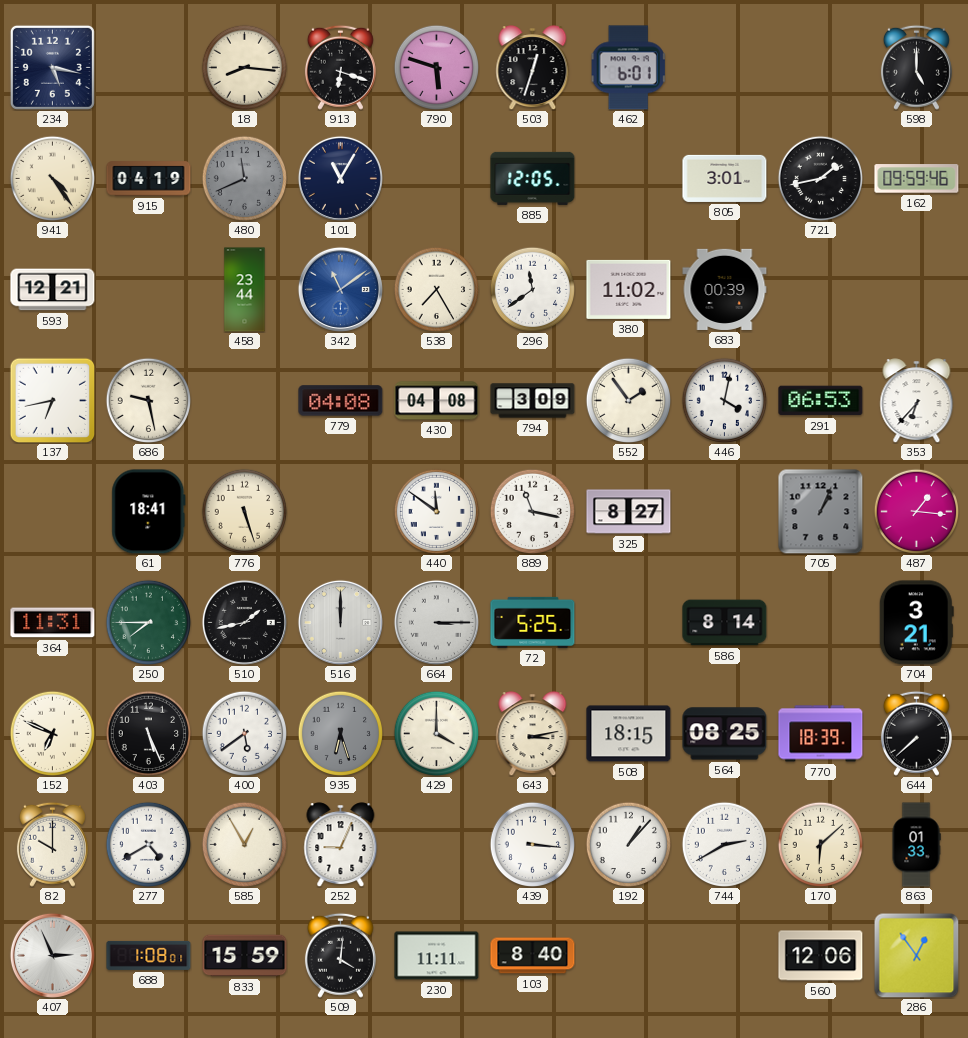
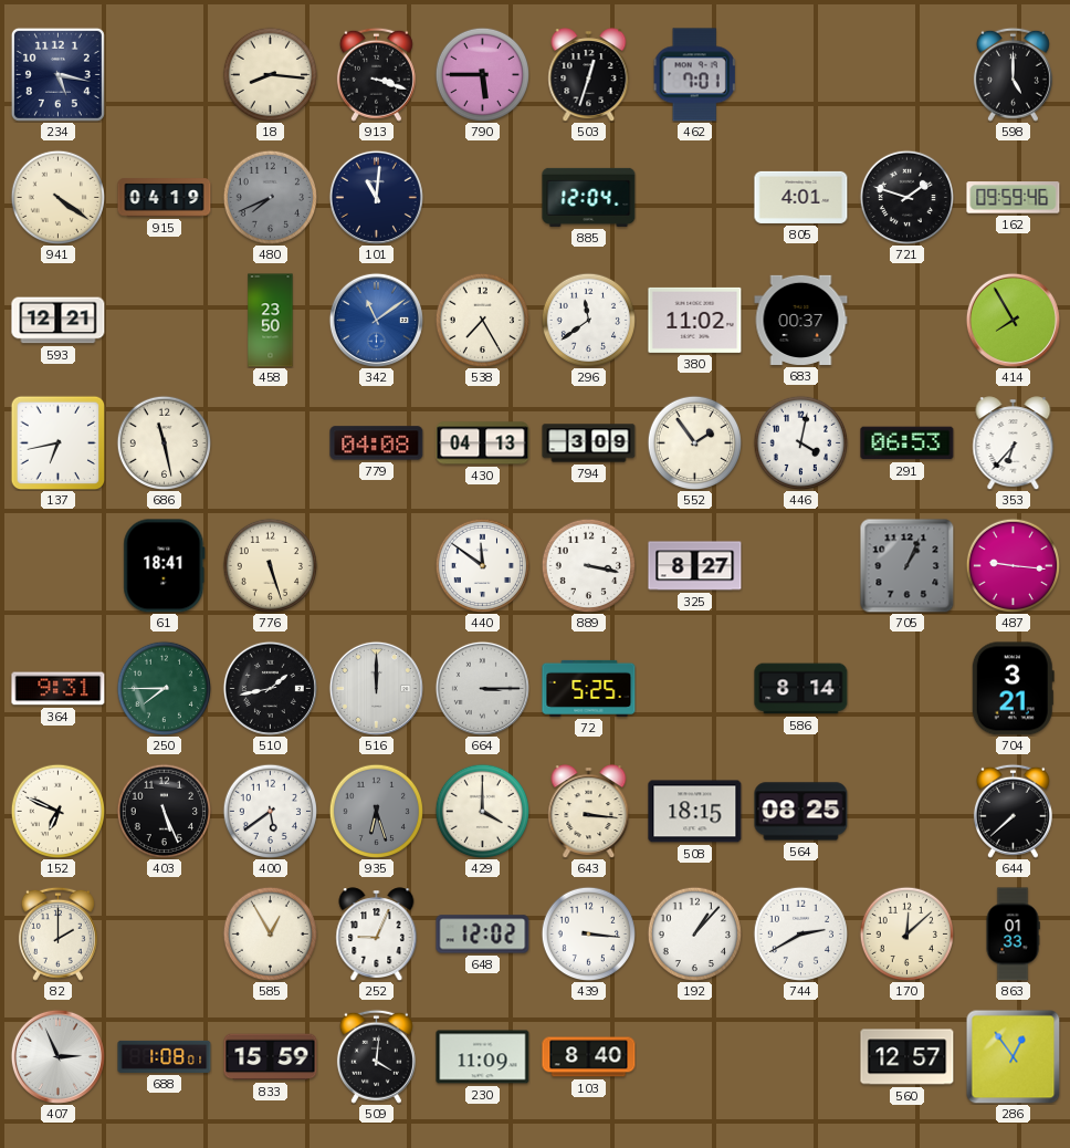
913: 6:18 -> 3:18 (376, 74)
790: 5:48 -> 5:45 (482, 74)
462: 6:01 -> 7:01 (694, 75)
941: 4:24 -> 4:21 (57, 197)
480: 11:41 -> 7:41 (270, 197)
101: 11:05 -> 11:01 (376, 197)
885: 12:05 -> 12:04 (589, 197)
805: 3:01 -> 4:01 (801, 197)
721: 1:43 -> 1:48 (906, 197)
458: 23:44 -> 23:50 (271, 321)
683: 00:39 -> 00:37 (801, 320)
414: none -> 7:55 (1013, 320)
686: 9:28 -> 11:28 (164, 442)
430: 04:08 -> 04:13 (483, 443)
889: 11:17 -> 3:17 (588, 565)
487: 1:16 -> 9:16 (1013, 565)
364: 11:31 -> 9:31 (59, 689)
643: 3:13 -> 3:16 (589, 812)
770: 18:39 -> none (821, 734)
82: 10:00 -> 2:00 (57, 933)
277: 4:40 -> none (148, 844)
648: none -> 12:02 (483, 935)
170: 6:08 -> 12:08 (906, 933)
230: 11:11 -> 11:09 (483, 1057)
560: 12:06 -> 12:57 (908, 1057)
